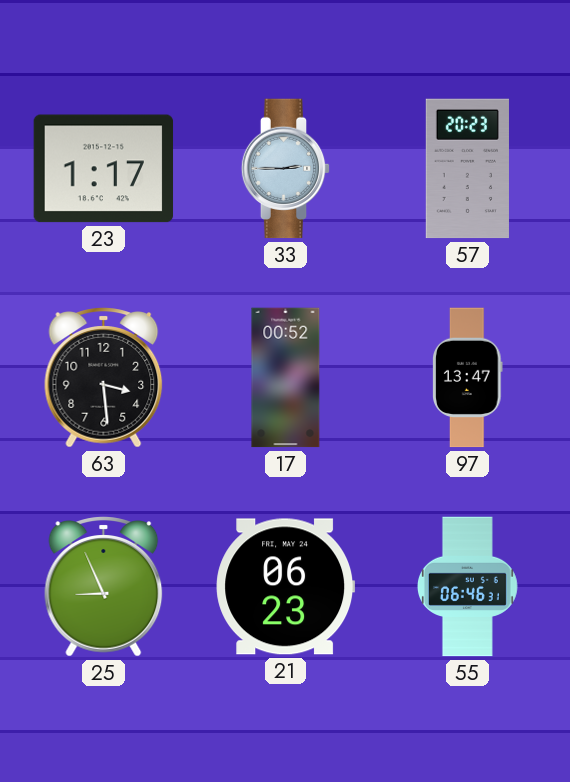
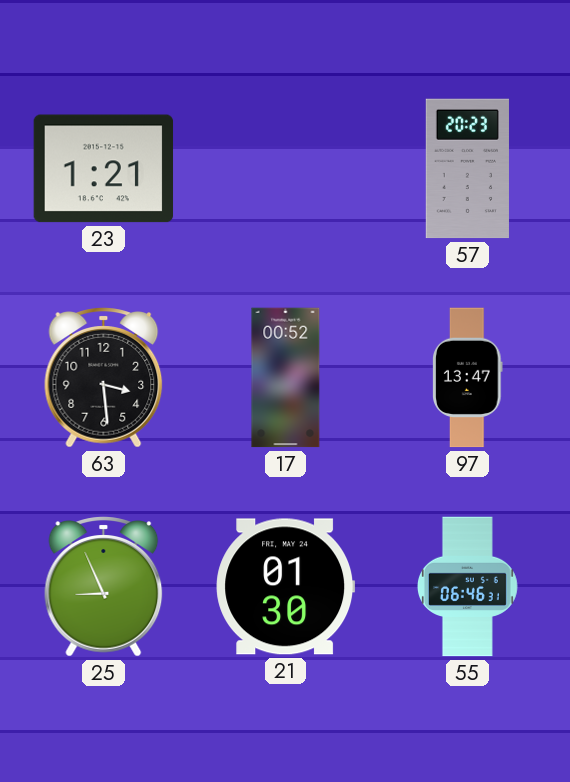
23: 1:17 -> 1:21 (104, 169)
33: 2:45 -> none (286, 169)
21: 06:23 -> 01:30 (286, 587)
